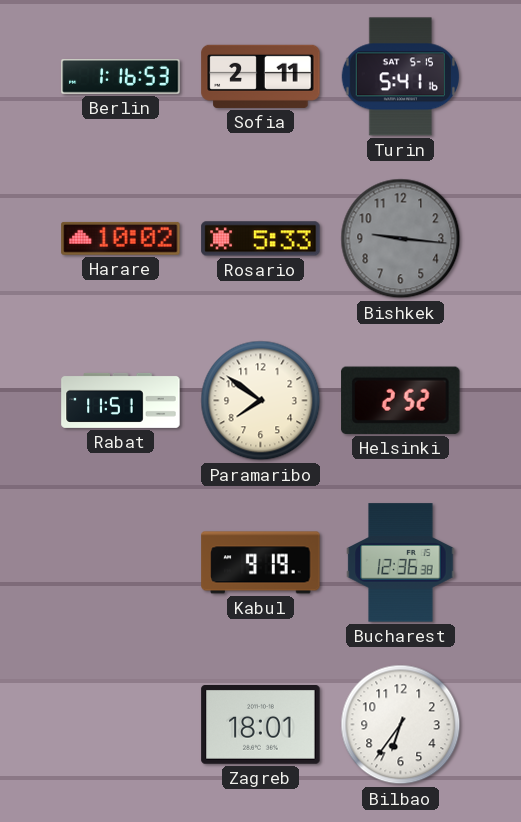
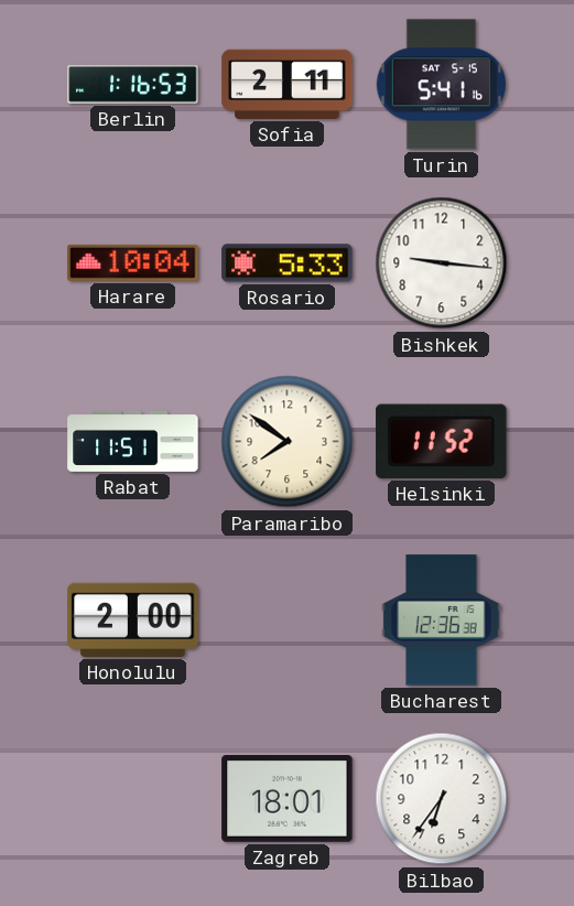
Harare: 10:02 -> 10:04 (133, 262)
Bishkek dial: grey -> white (442, 263)
Helsinki: 2:52 -> 11:52 (442, 441)
Honolulu: none -> 2:00 (133, 619)
Kabul: 9:19 -> none (261, 563)
